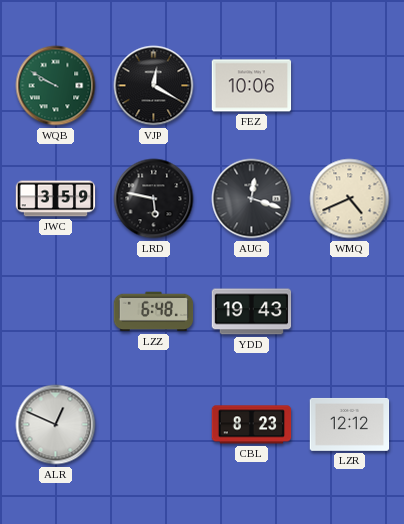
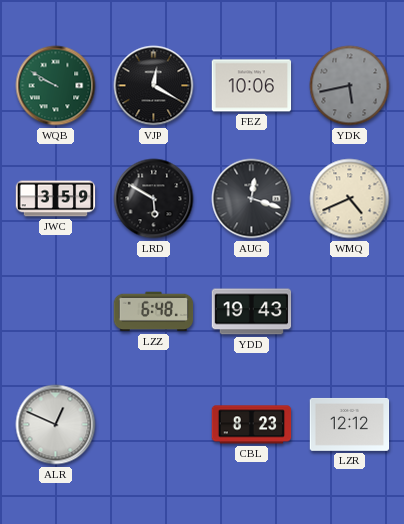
YDK: none -> 5:43 (350, 86)
LRD: 5:47 -> 5:50 (154, 199)
